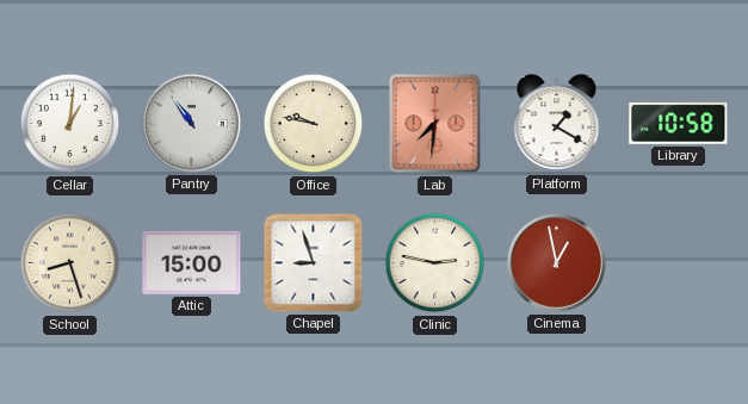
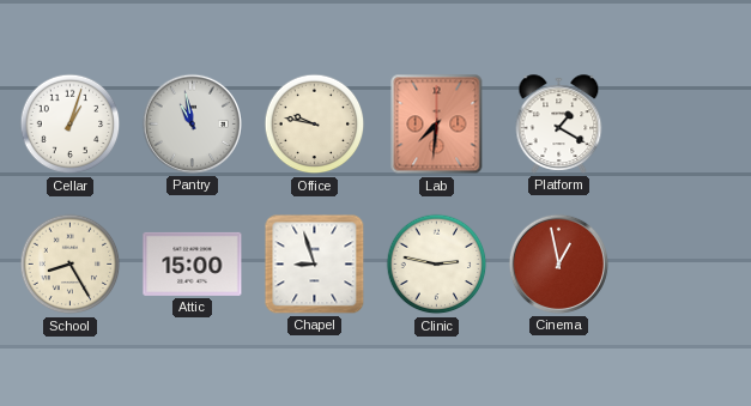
Cellar: 1:01 -> 1:03 (71, 125)
Pantry: 10:54 -> 10:58 (192, 123)
Library: 10:58 -> none (679, 123)
School: 8:27 -> 8:25 (71, 265)
